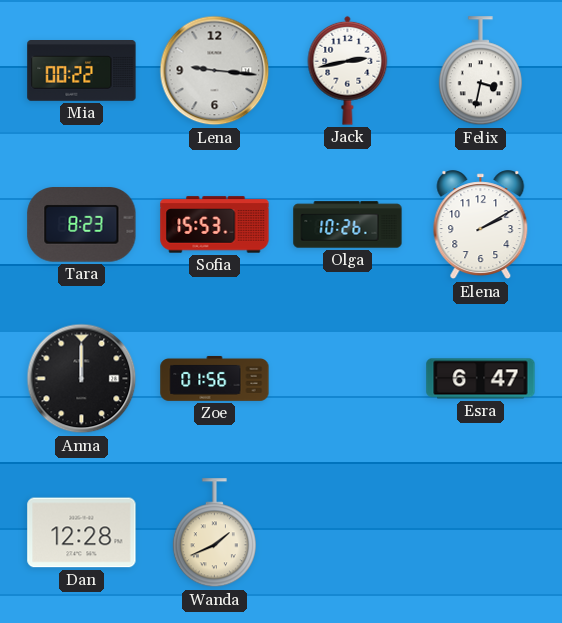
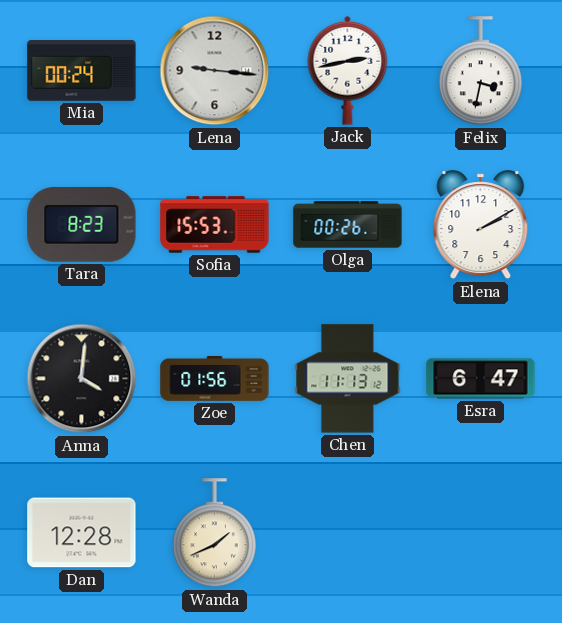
Mia: 00:22 -> 00:24 (82, 71)
Olga: 10:26 -> 00:26 (348, 225)
Anna: 12:00 -> 4:01 (82, 379)
Chen: none -> 11:13 (348, 379)
